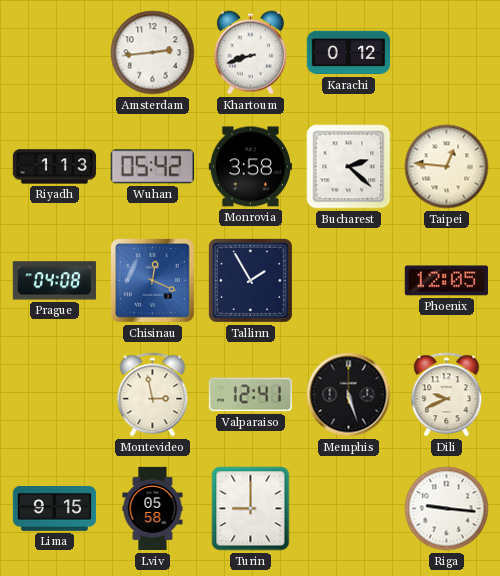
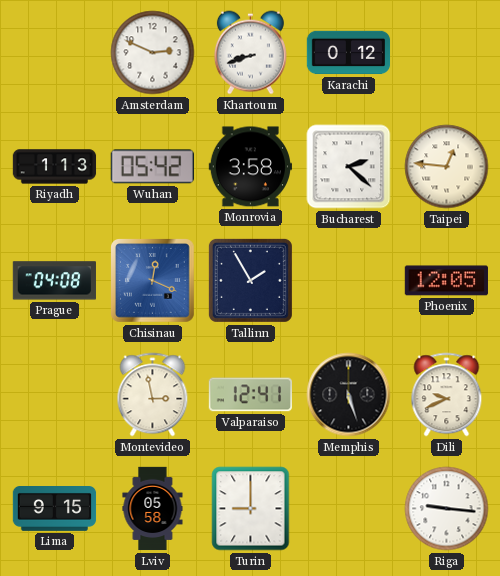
Amsterdam: 2:44 -> 2:49 (153, 53)
